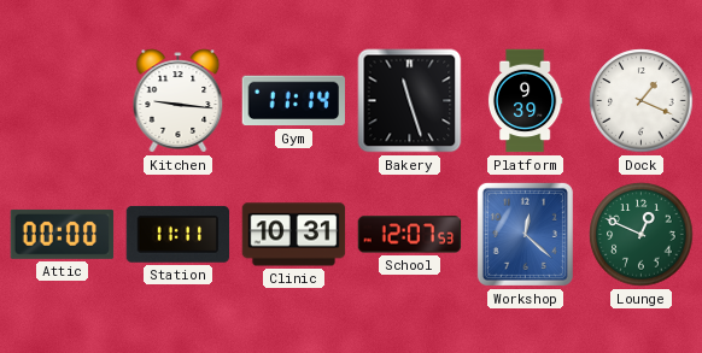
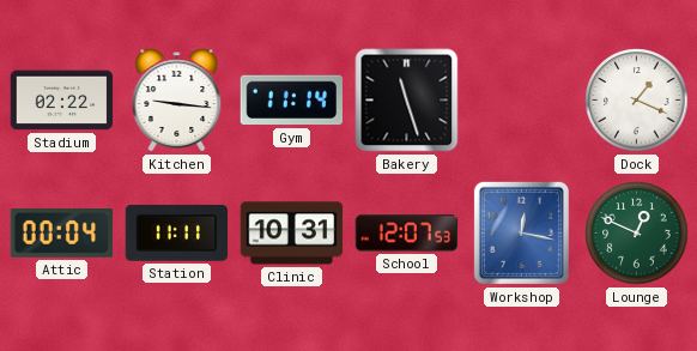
Stadium: none -> 02:22 (62, 101)
Platform: 9:39 -> none (525, 101)
Attic: 00:00 -> 00:04 (62, 232)
Workshop: 12:22 -> 12:17 (521, 232)
